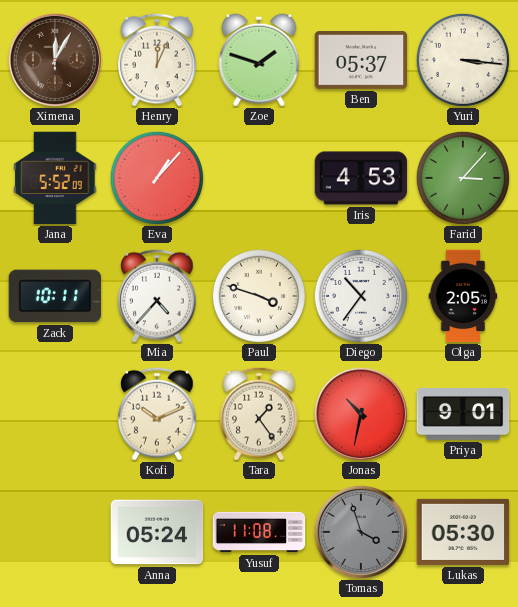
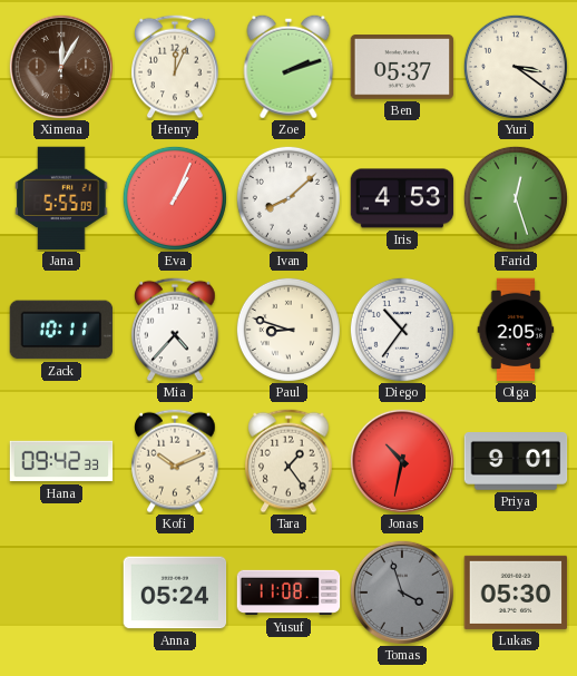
Zoe: 1:48 -> 2:12 (288, 67)
Yuri: 3:16 -> 3:21 (516, 67)
Jana: 5:52 -> 5:55 (61, 198)
Eva: 1:07 -> 1:04 (175, 198)
Ivan: none -> 8:08 (288, 198)
Farid: 3:07 -> 12:27 (516, 198)
Paul: 3:48 -> 8:48 (288, 330)
Hana: none -> 09:42 (61, 461)
